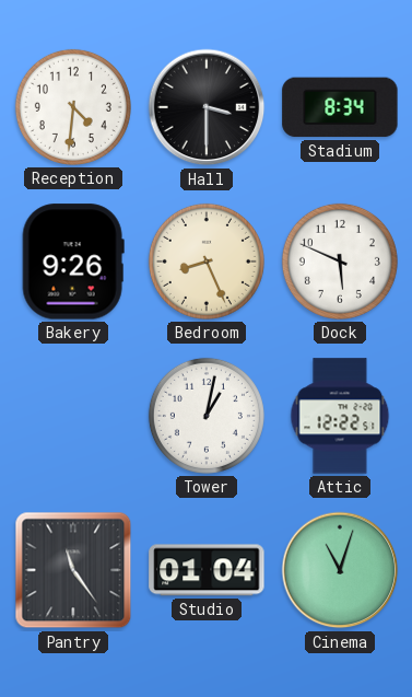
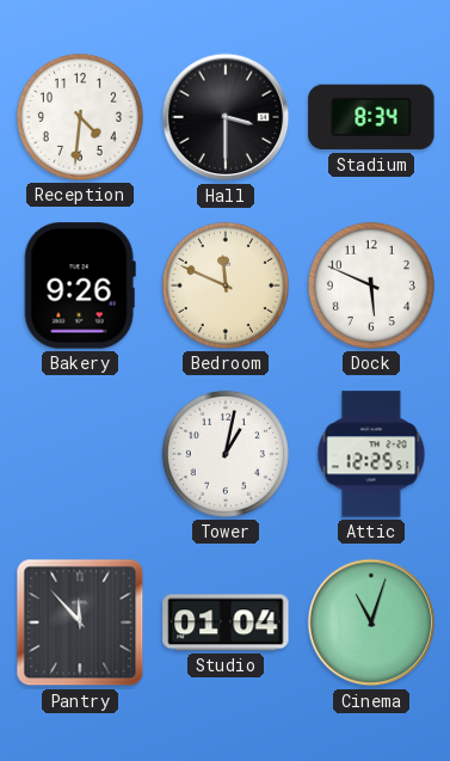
Bedroom: 8:26 -> 11:49 (226, 286)
Attic: 12:22 -> 12:25 (371, 454)
Pantry: 11:24 -> 11:53 (80, 622)
